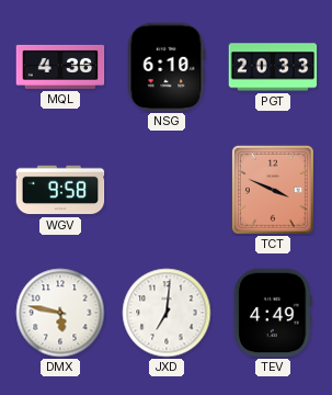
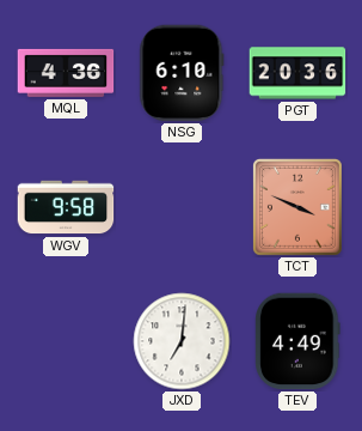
PGT: 20:33 -> 20:36 (297, 73)
DMX: 5:47 -> none (60, 313)
